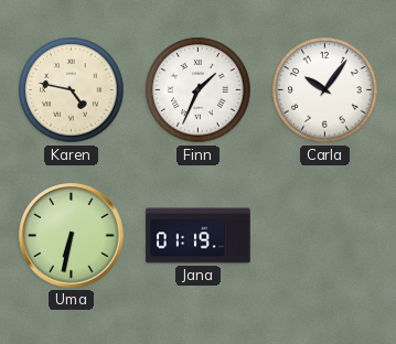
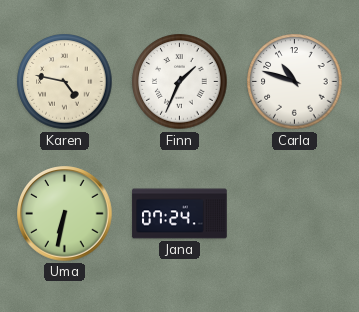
Carla: 10:06 -> 10:48 (295, 82)
Jana: 01:19 -> 07:24 (180, 214)
